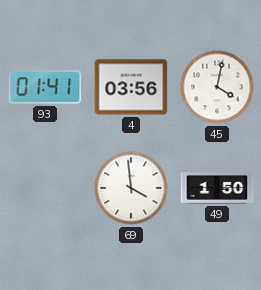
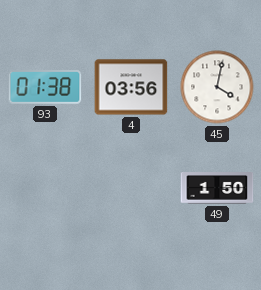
93: 01:41 -> 01:38 (45, 87)
69: 3:59 -> none (131, 188)
